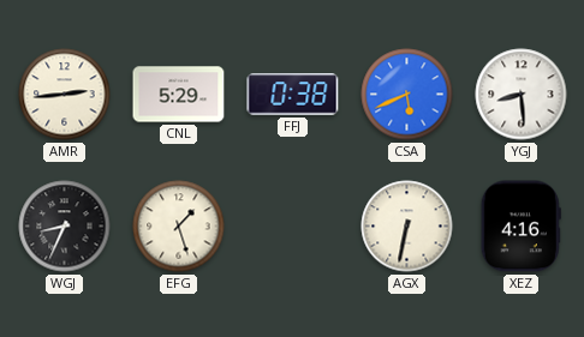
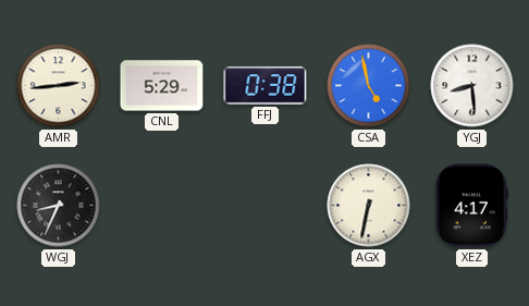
CSA: 5:41 -> 4:58 (369, 86)
EFG: 1:27 -> none (179, 227)
XEZ: 4:16 -> 4:17 (471, 206)
